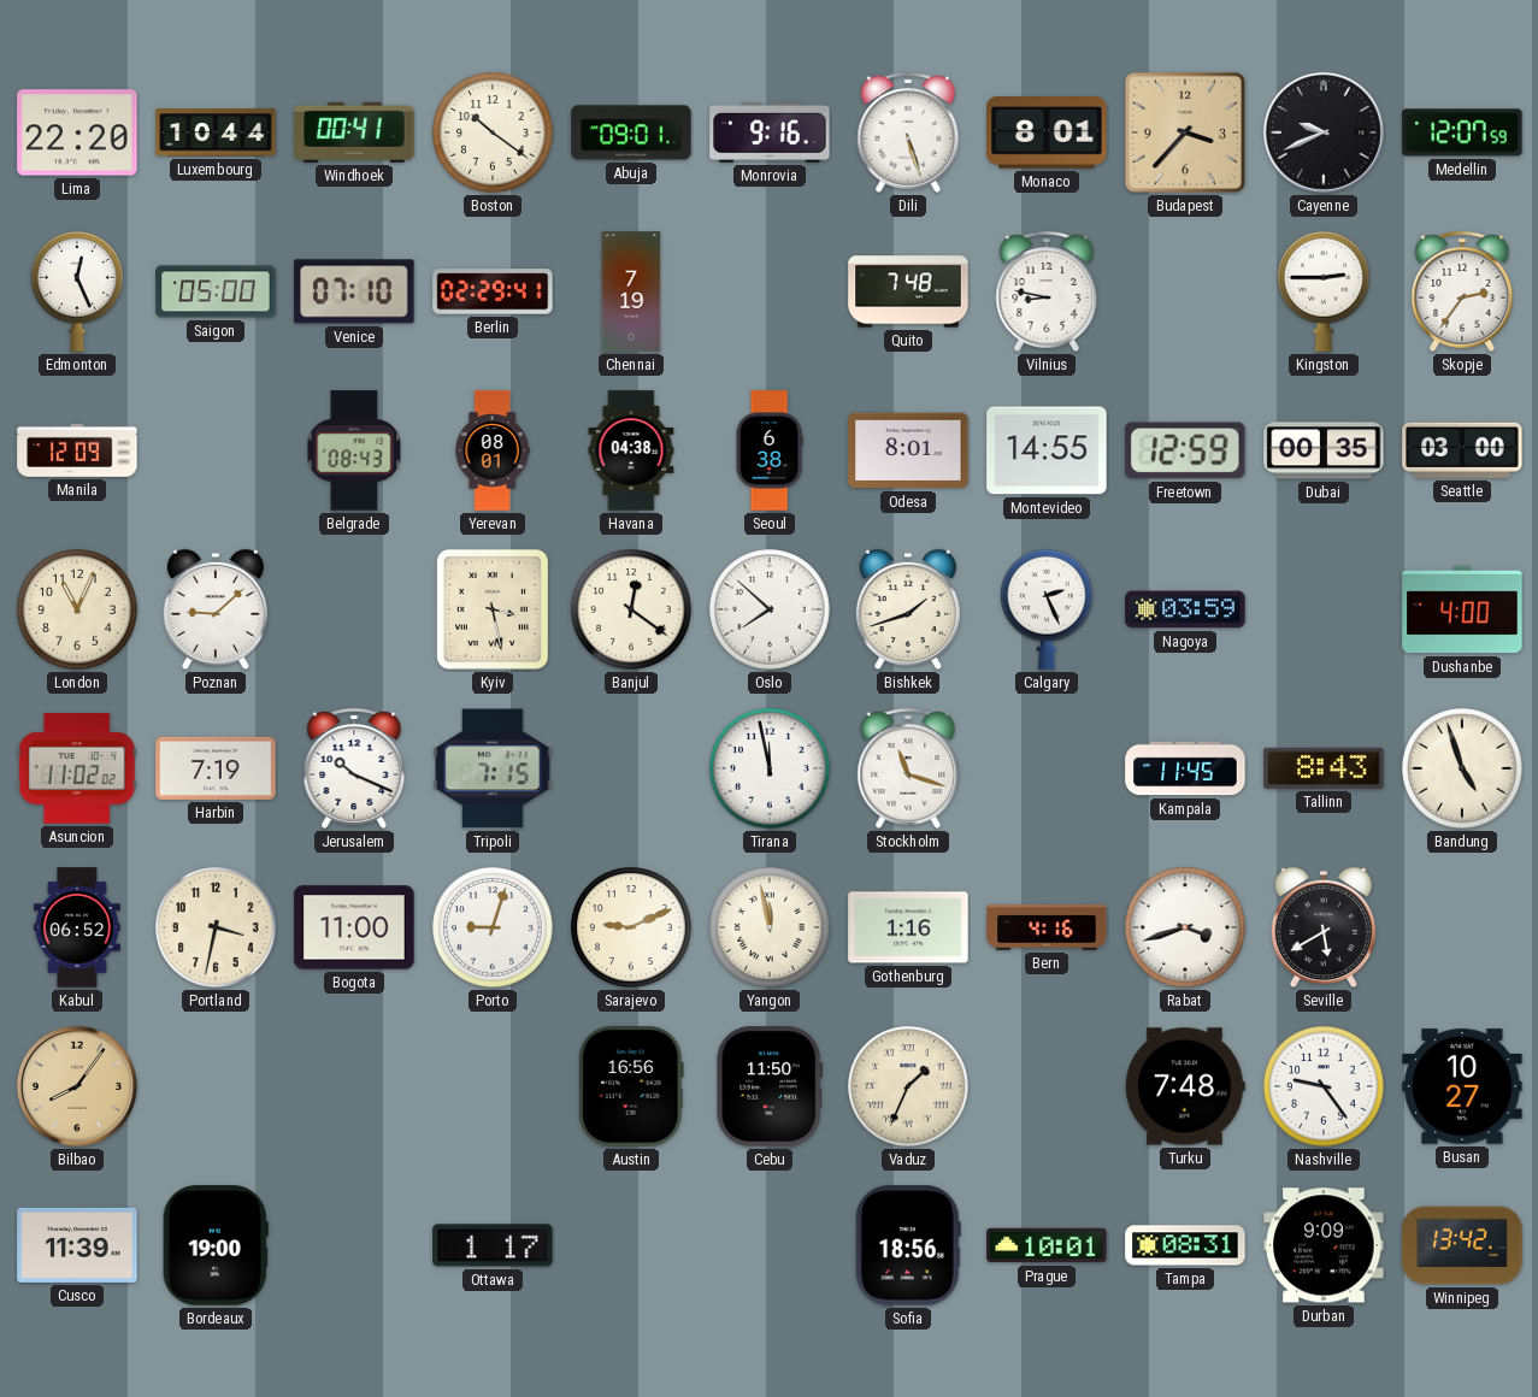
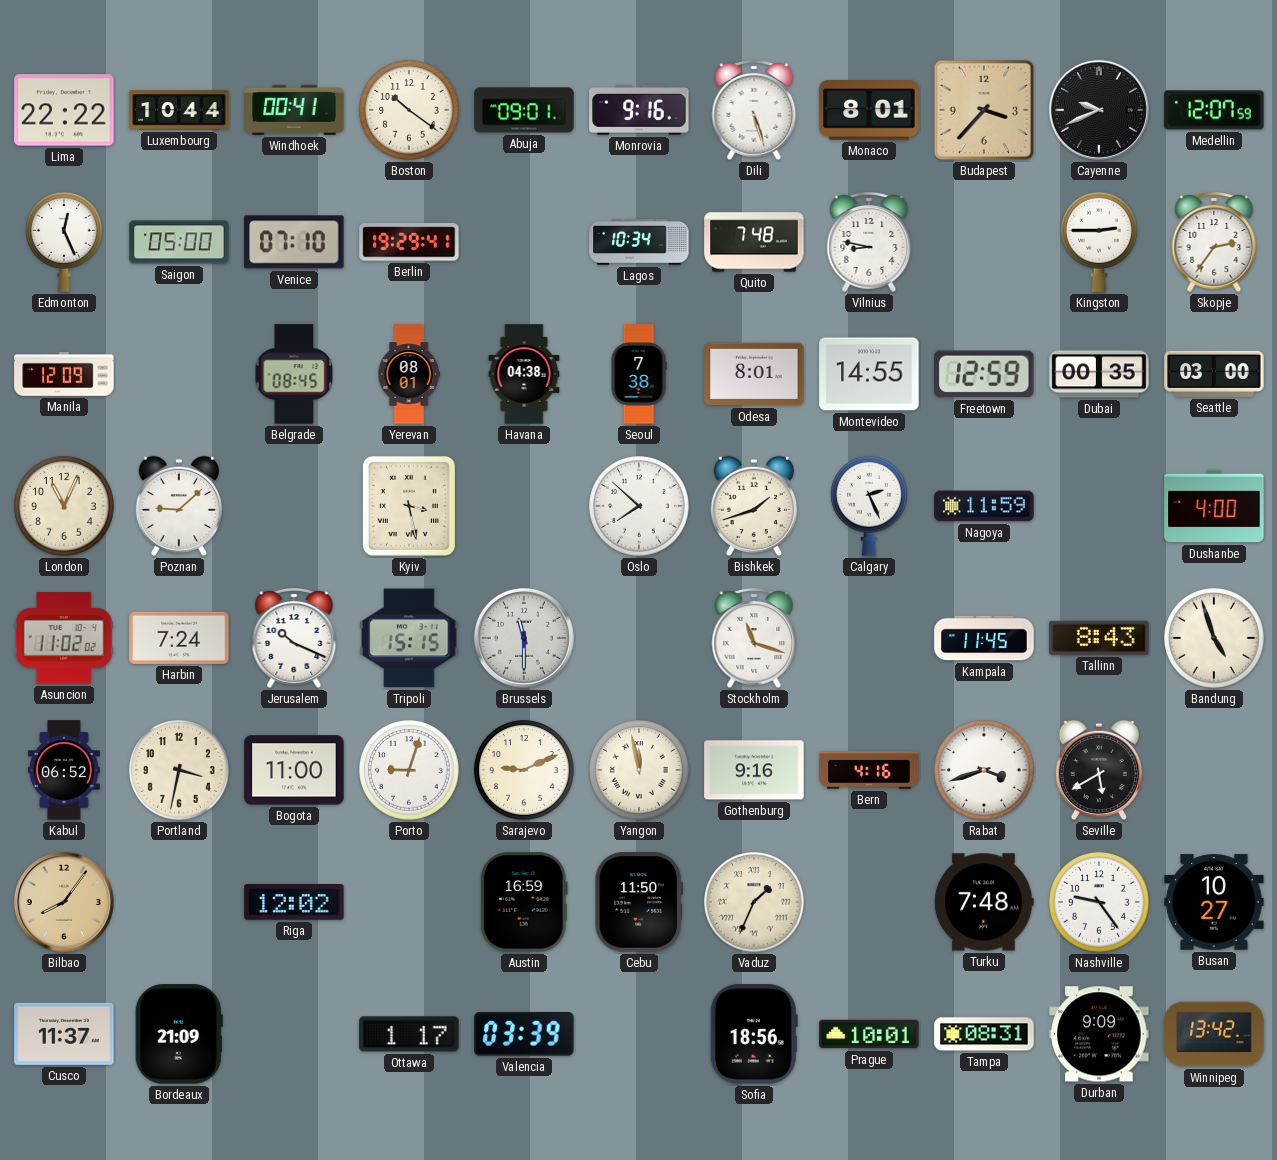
Lima: 22:20 -> 22:22 (64, 110)
Berlin: 02:29 -> 19:29 (409, 242)
Chennai: 7:19 -> none (631, 291)
Lagos: none -> 10:34 (639, 242)
Belgrade: 08:43 -> 08:45 (294, 374)
Seoul: 6:38 -> 7:38 (639, 374)
Banjul: 12:21 -> none (631, 609)
Nagoya: 03:59 -> 11:59 (984, 506)
Harbin: 7:19 -> 7:24 (179, 638)
Tripoli: 7:15 -> 15:15 (409, 638)
Brussels: none -> 11:30 (524, 638)
Tirana: 11:58 -> none (770, 768)
Gothenburg: 1:16 -> 9:16 (754, 770)
Riga: none -> 12:02 (294, 903)
Austin: 16:56 -> 16:59 (524, 902)
Cusco: 11:39 -> 11:37 (64, 1034)
Bordeaux: 19:00 -> 21:09 (179, 1034)
Valencia: none -> 03:39 (524, 1035)
